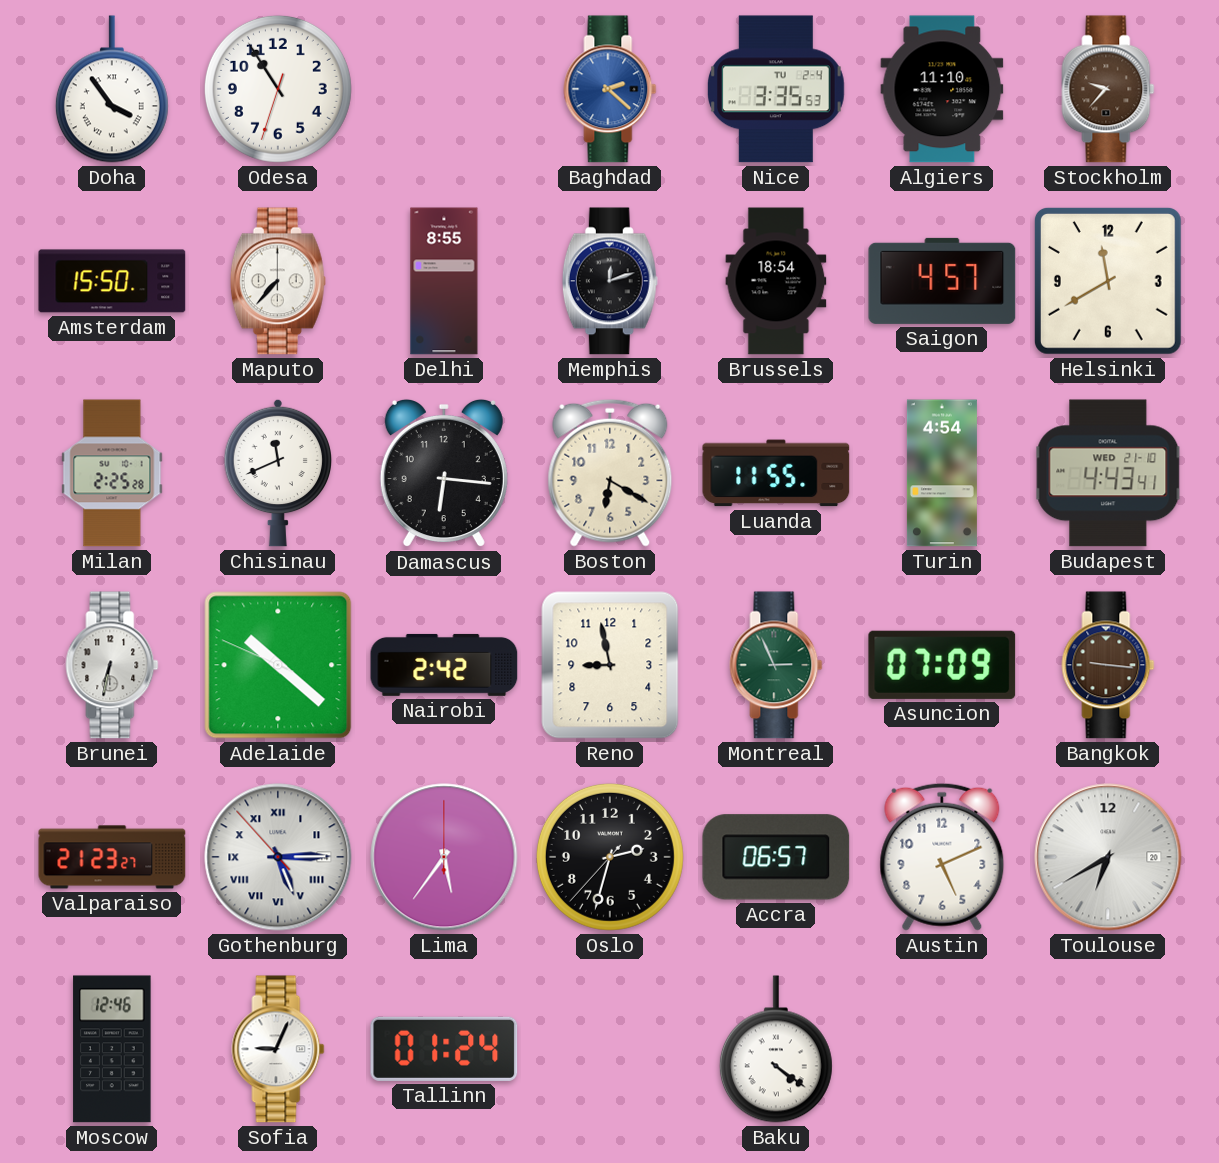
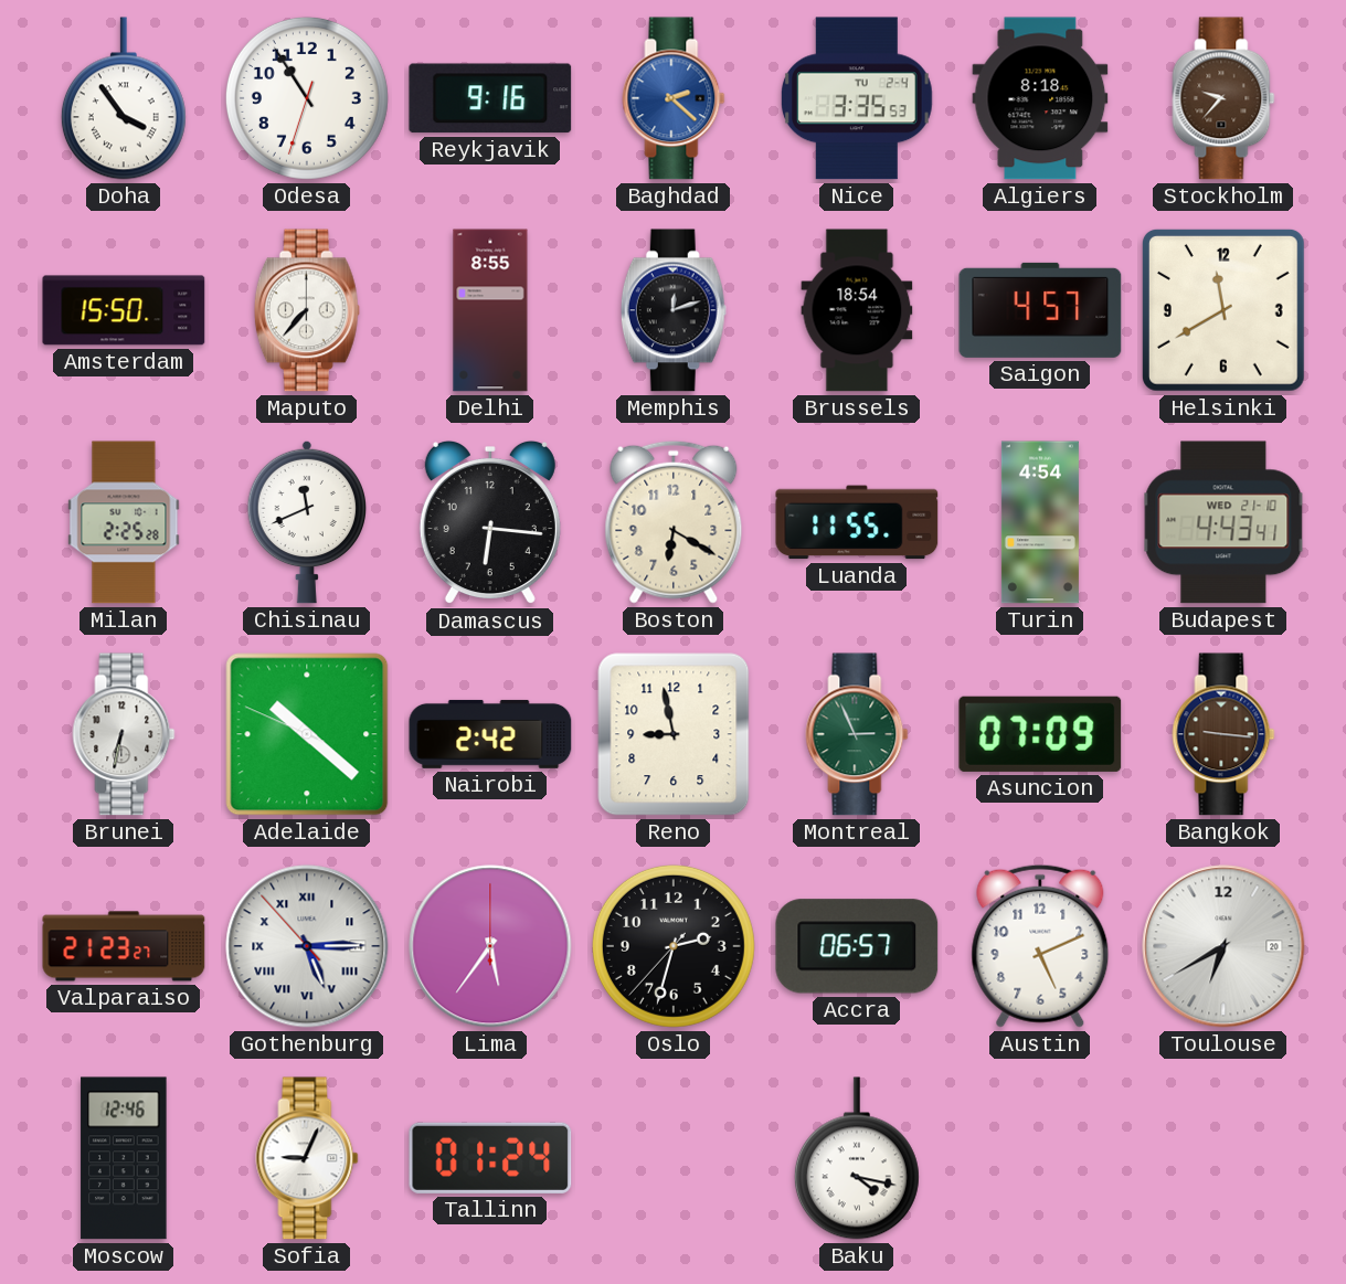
Reykjavik: none -> 9:16 (490, 98)
Algiers: 11:10 -> 8:18 (1040, 98)
Baku: 4:21 -> 4:17 (857, 1158)
